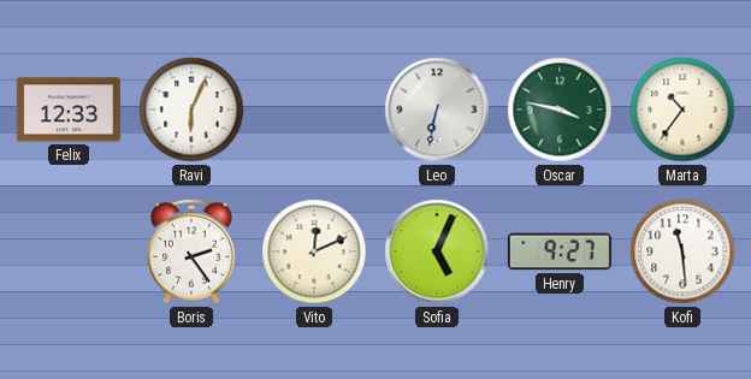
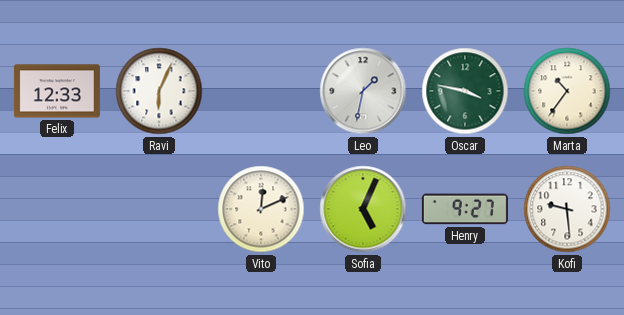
Leo: 6:32 -> 1:32 (363, 91)
Boris: 2:24 -> none (191, 251)
Kofi: 11:29 -> 9:29 (567, 209)
